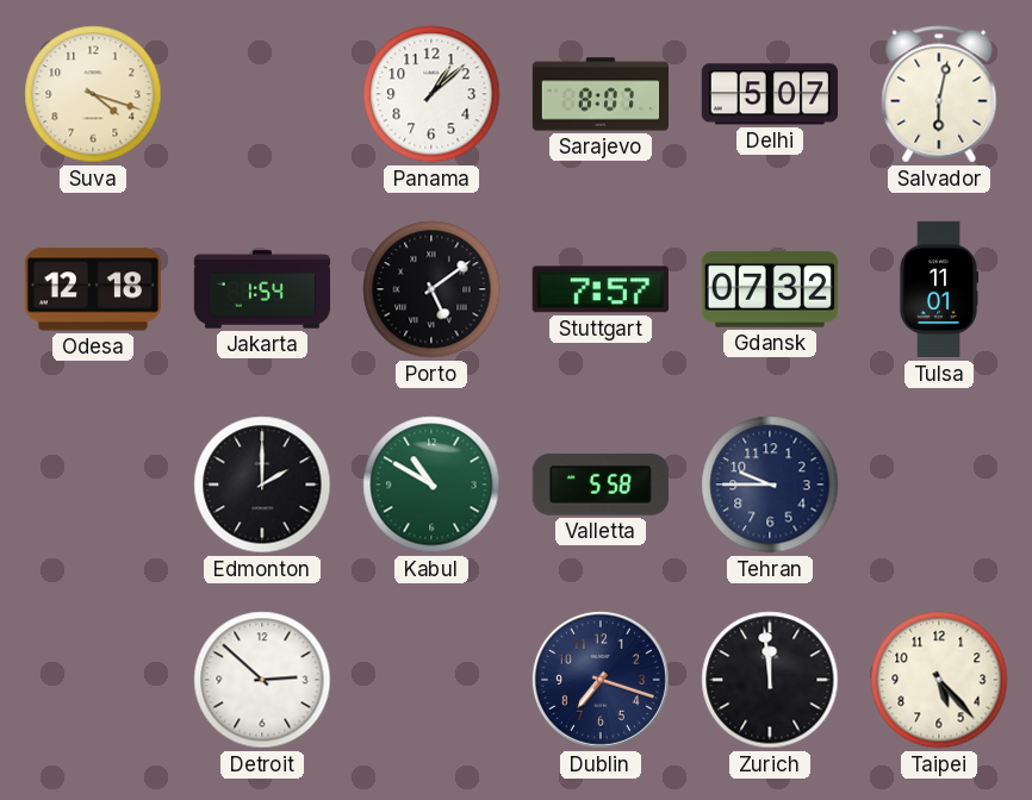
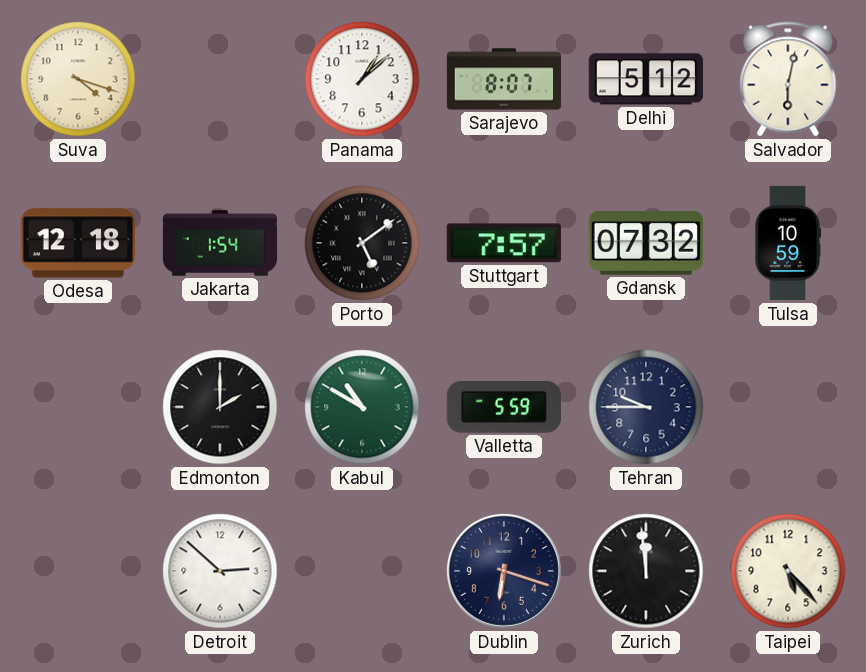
Delhi: 5:07 -> 5:12 (646, 79)
Tulsa: 11:01 -> 10:59 (788, 243)
Valletta: 5:58 -> 5:59 (504, 408)
Dublin: 7:18 -> 6:18 (504, 571)
